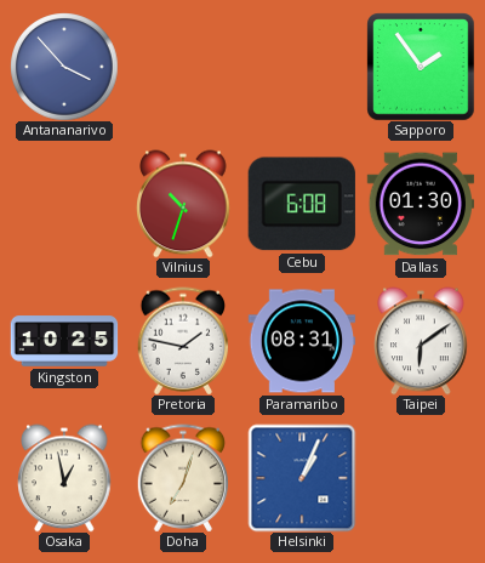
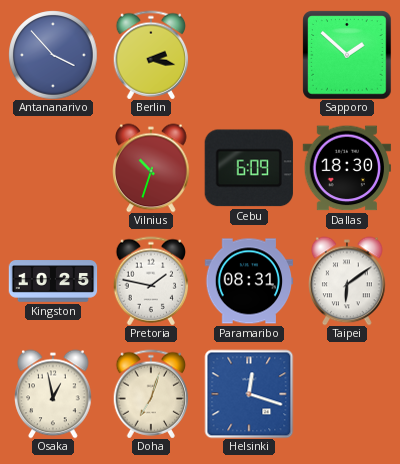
Berlin: none -> 2:17 (151, 55)
Sapporo: 1:54 -> 1:52 (347, 55)
Cebu: 6:08 -> 6:09 (249, 168)
Dallas: 01:30 -> 18:30 (346, 168)
Helsinki: 1:04 -> 12:18 (249, 394)
